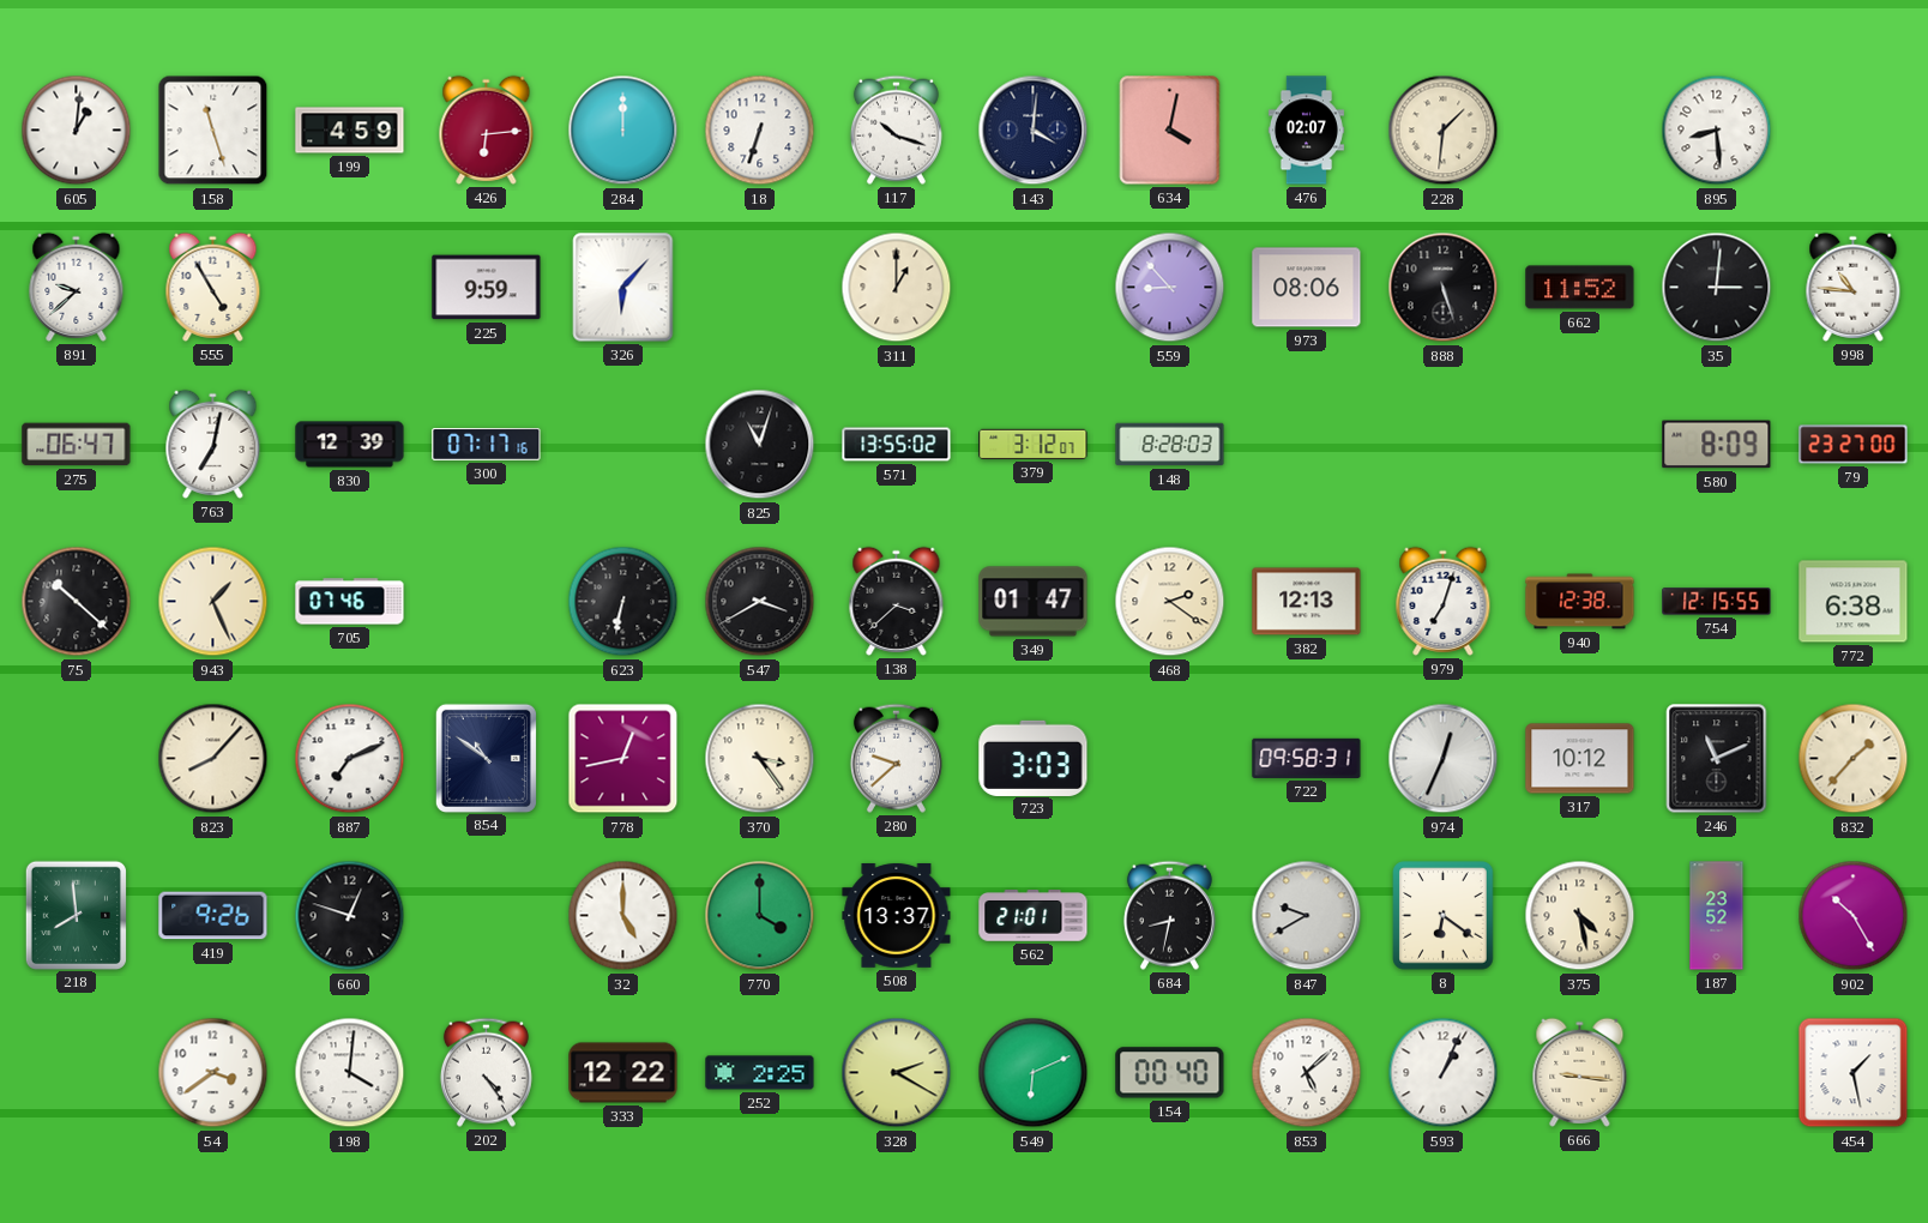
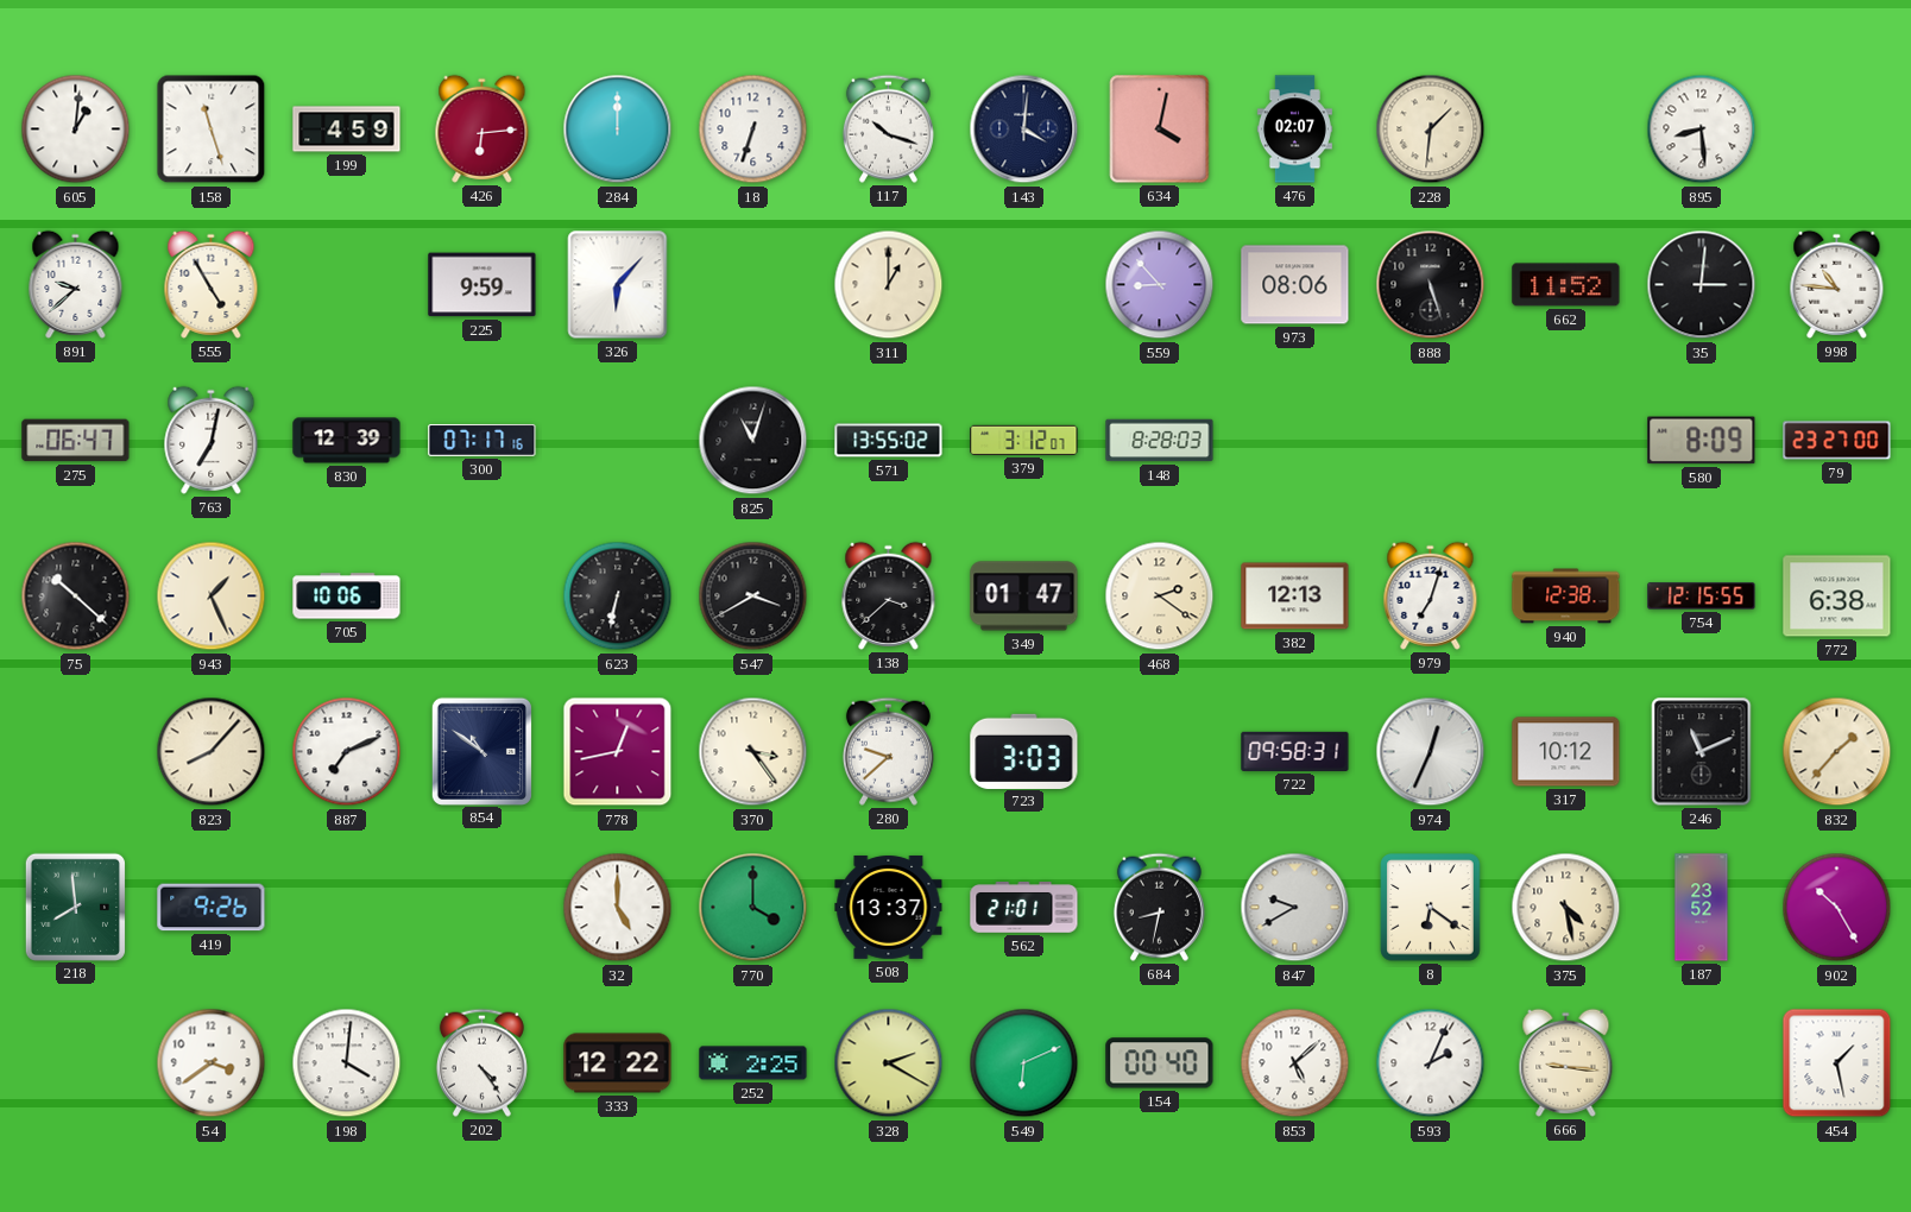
705: 07:46 -> 10:06 (347, 596)
660: 12:48 -> none (350, 916)
593: 1:04 -> 2:04 (1431, 1063)
